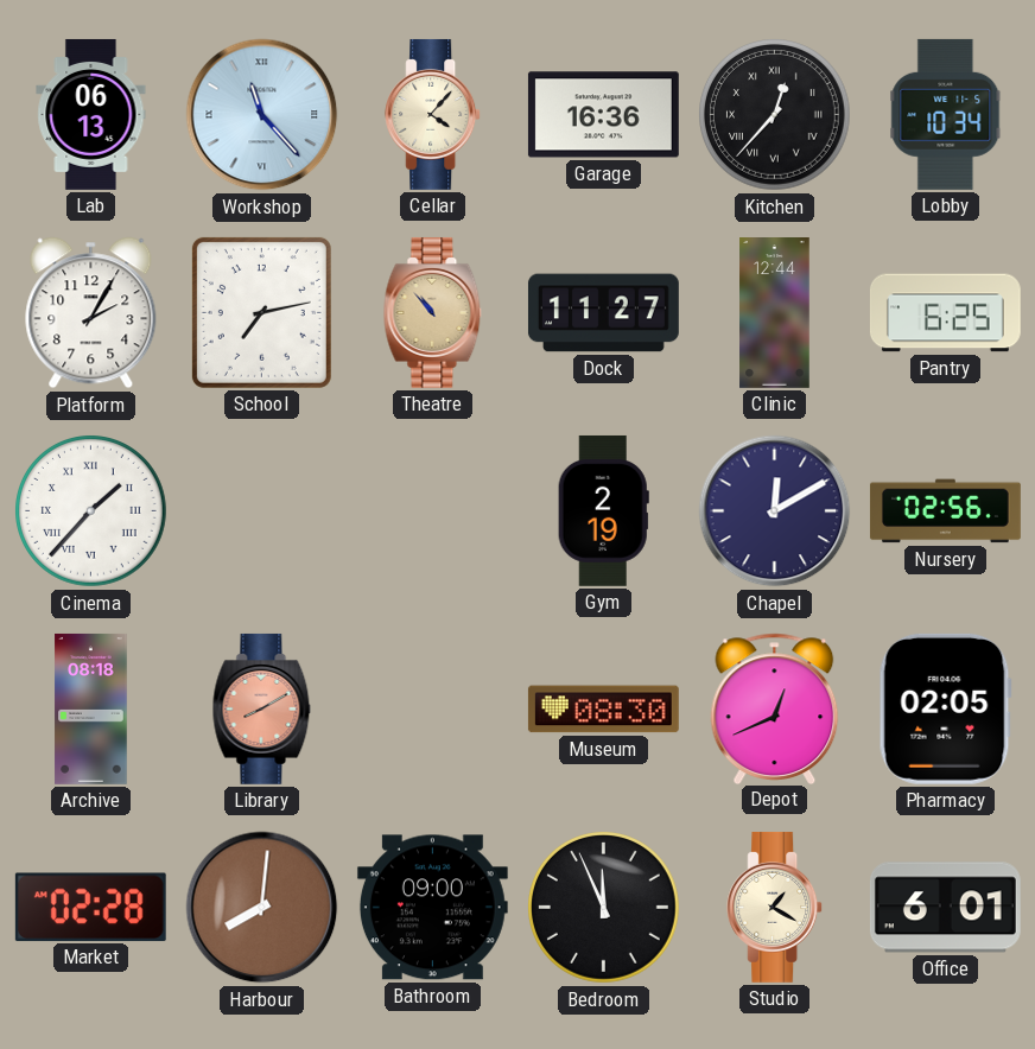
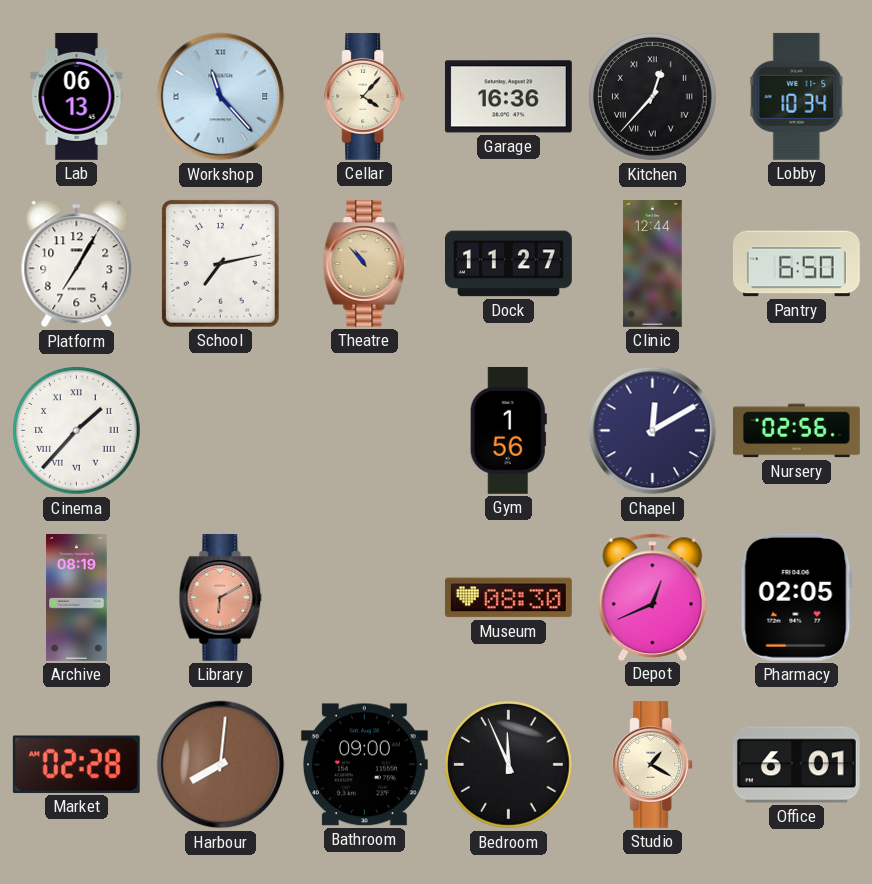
Platform: 2:05 -> 7:05 (77, 264)
Pantry: 6:25 -> 6:50 (796, 264)
Gym: 2:19 -> 1:56 (508, 430)
Archive: 08:18 -> 08:19 (77, 598)
Library: 8:10 -> 6:10 (221, 597)
